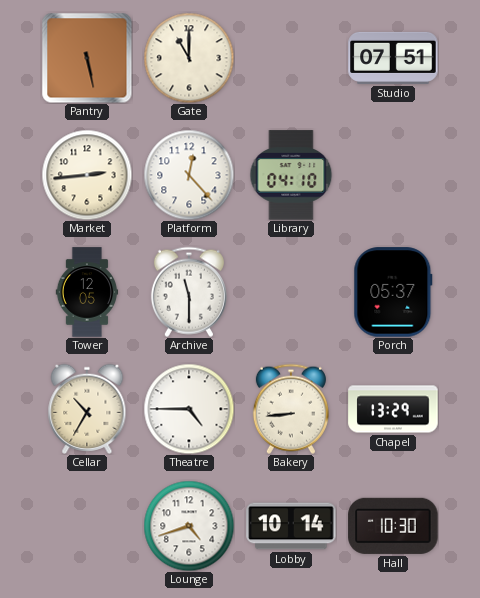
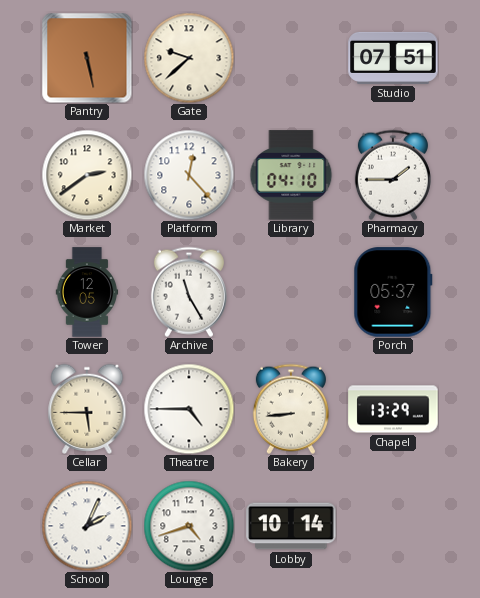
Gate: 11:00 -> 9:38 (189, 58)
Market: 2:44 -> 2:39 (87, 175)
Pharmacy: none -> 1:45 (393, 175)
Archive: 11:30 -> 11:25 (189, 292)
Cellar: 10:35 -> 5:45 (87, 409)
School: none -> 2:04 (87, 526)
Hall: 10:30 -> none (393, 526)
